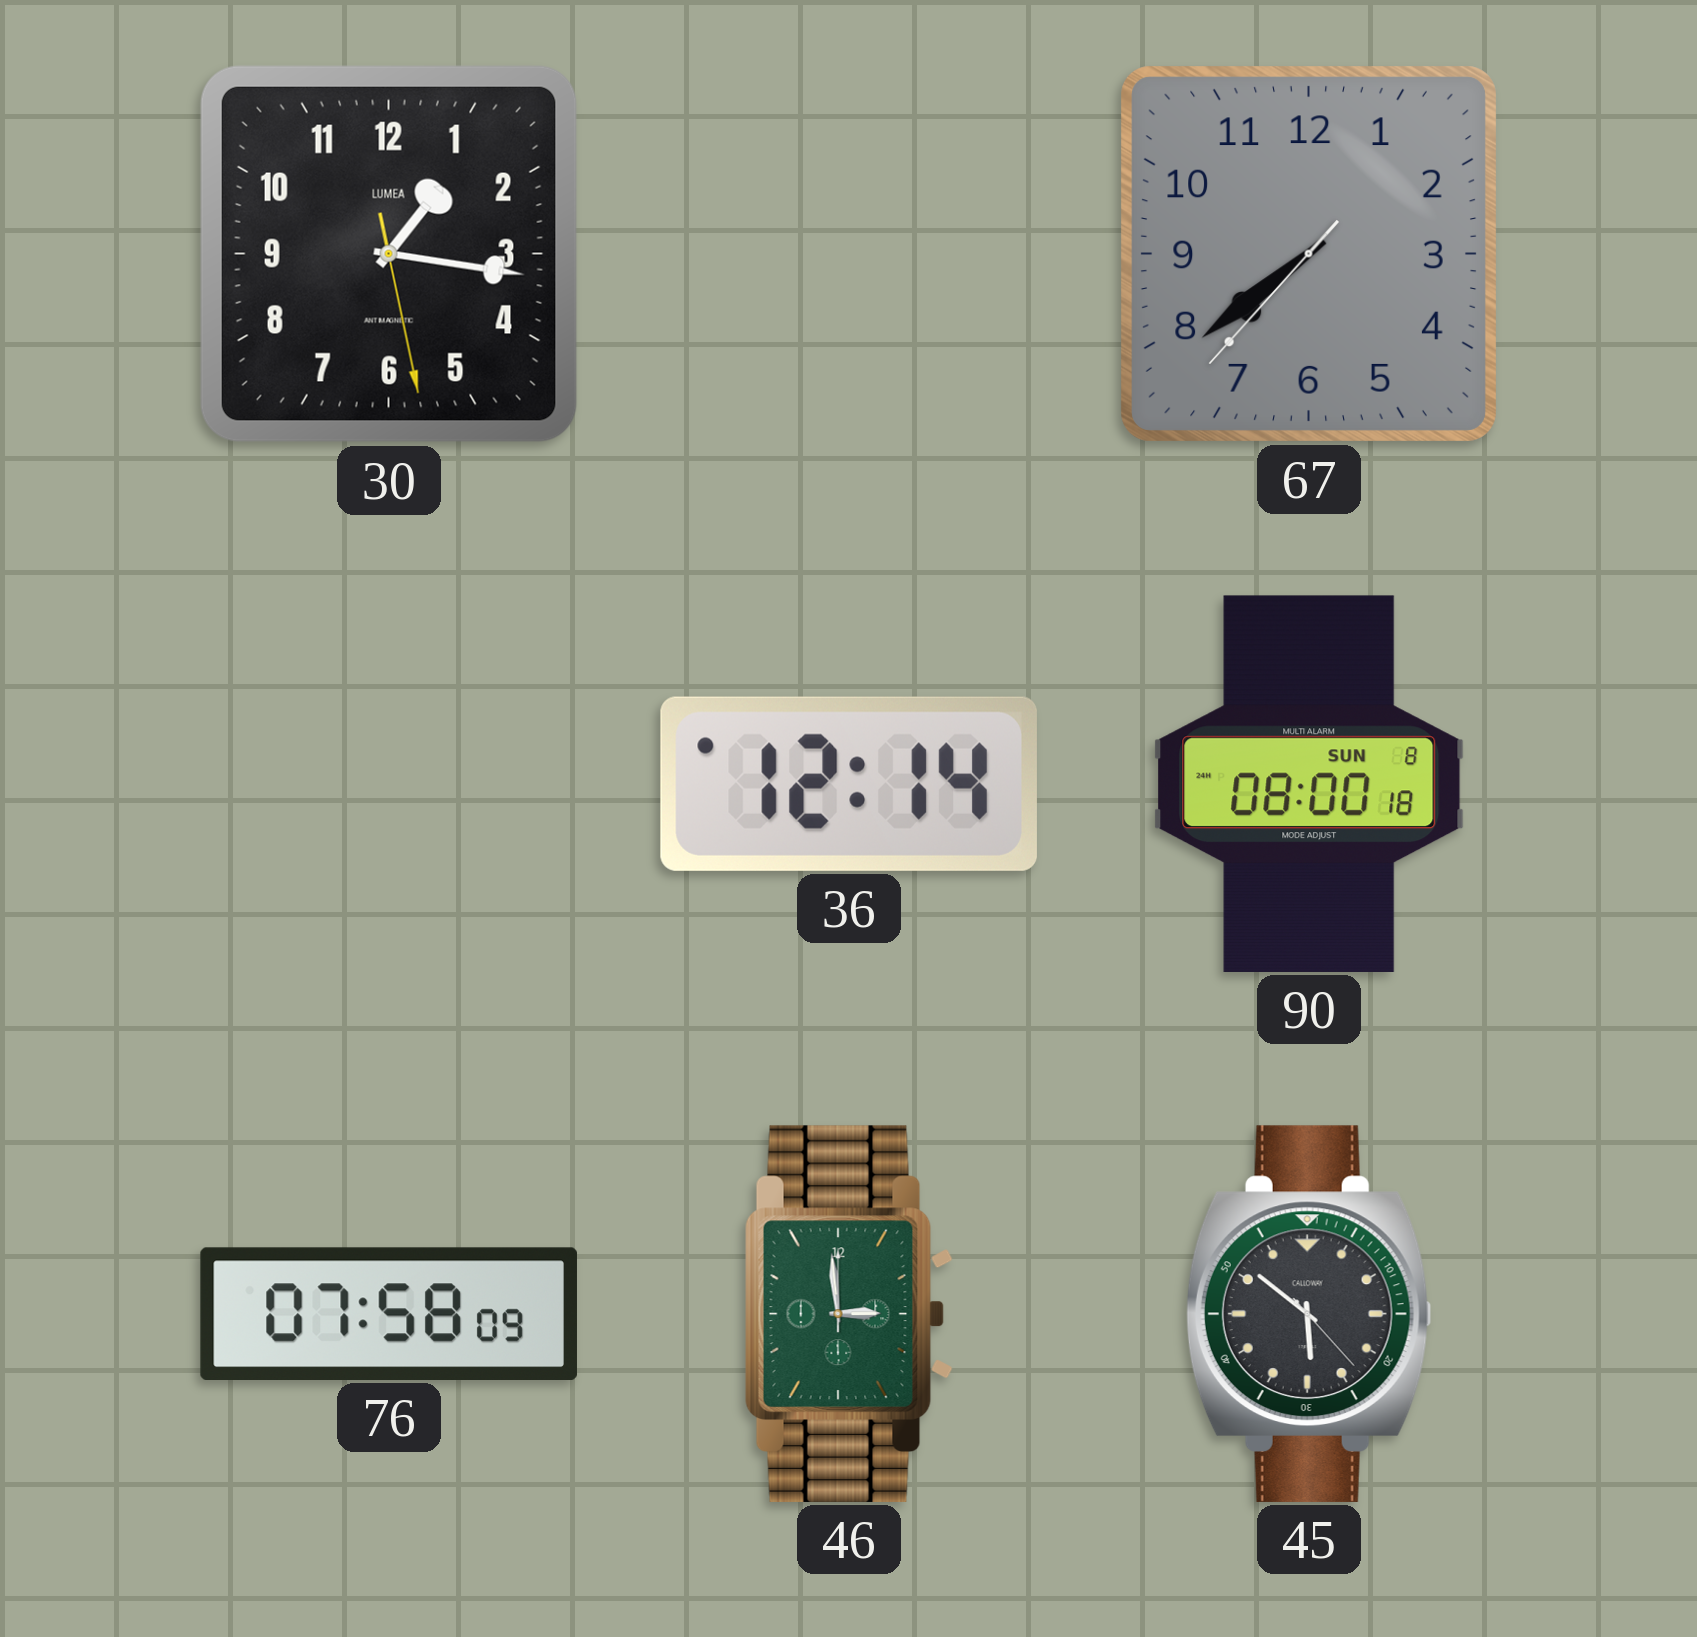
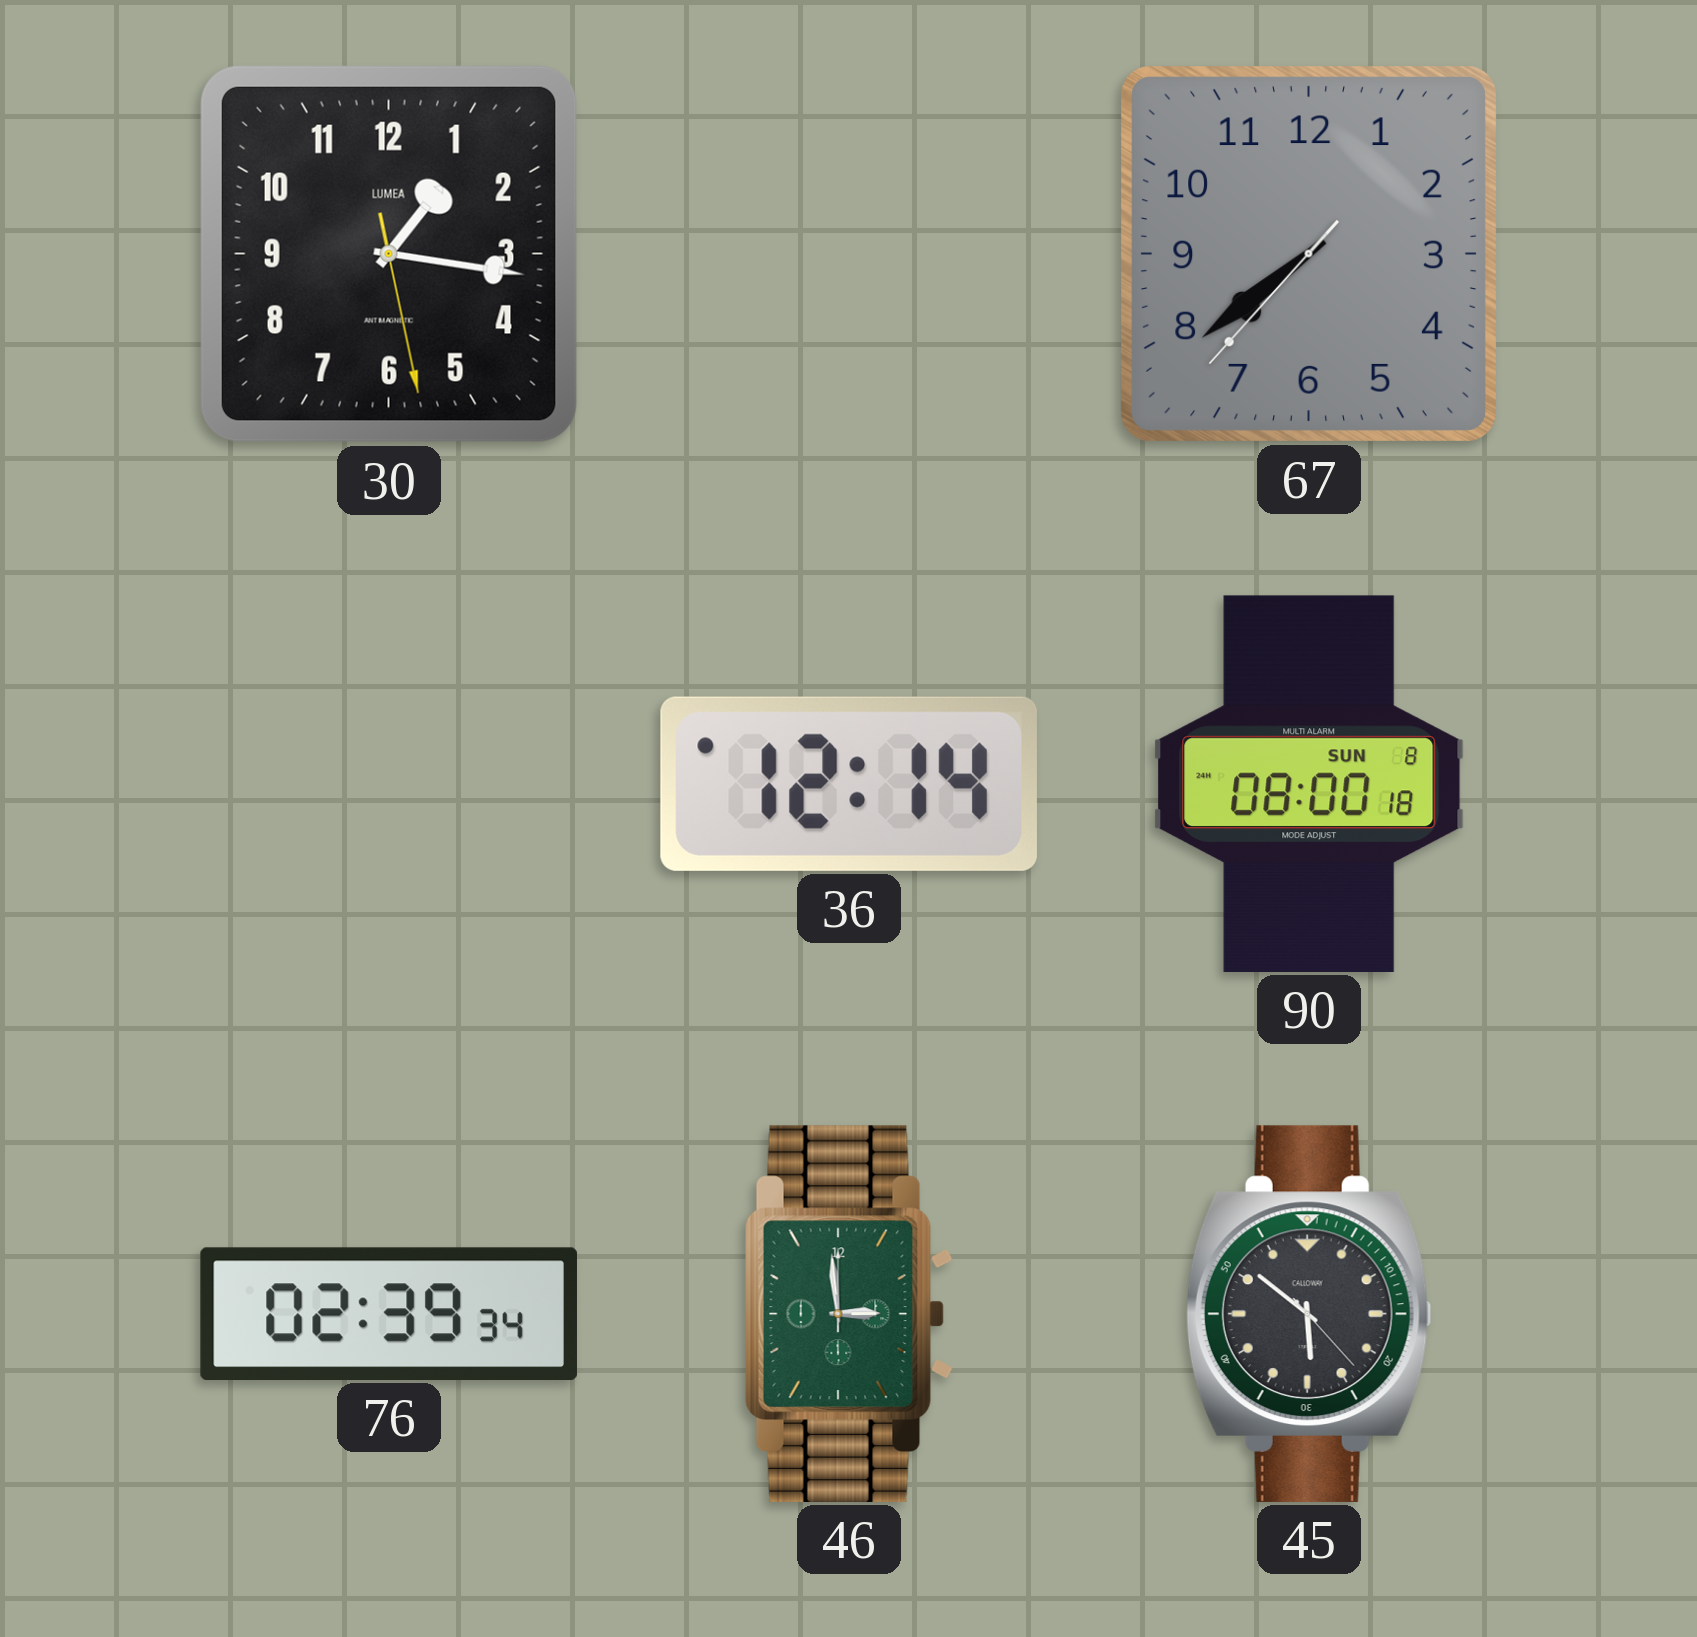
76: 07:58 -> 02:39 (389, 1314)
